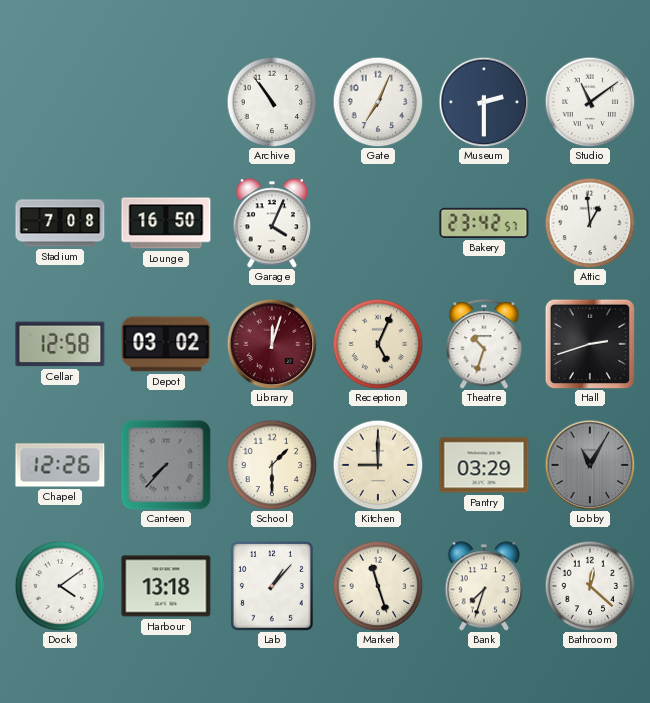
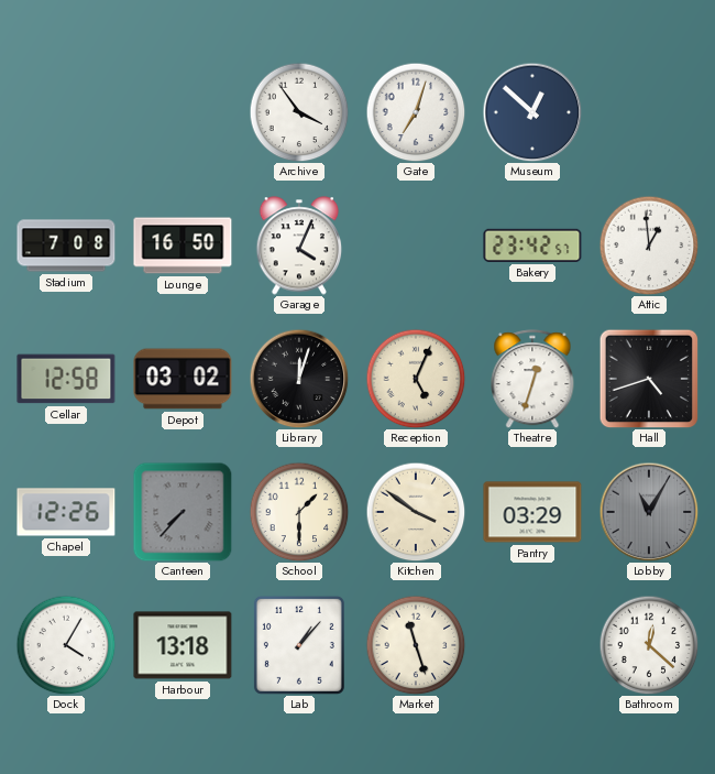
Archive: 10:54 -> 3:54 (299, 112)
Gate: 7:04 -> 7:03 (416, 112)
Museum: 2:30 -> 12:52 (532, 112)
Studio: 11:09 -> none (590, 102)
Library dial: burgundy -> black (299, 379)
Theatre: 10:33 -> 12:33 (532, 379)
Hall: 2:42 -> 4:42 (649, 379)
Kitchen: 9:00 -> 3:51 (416, 512)
Dock: 4:09 -> 4:05 (66, 645)
Bank: 7:33 -> none (484, 586)
